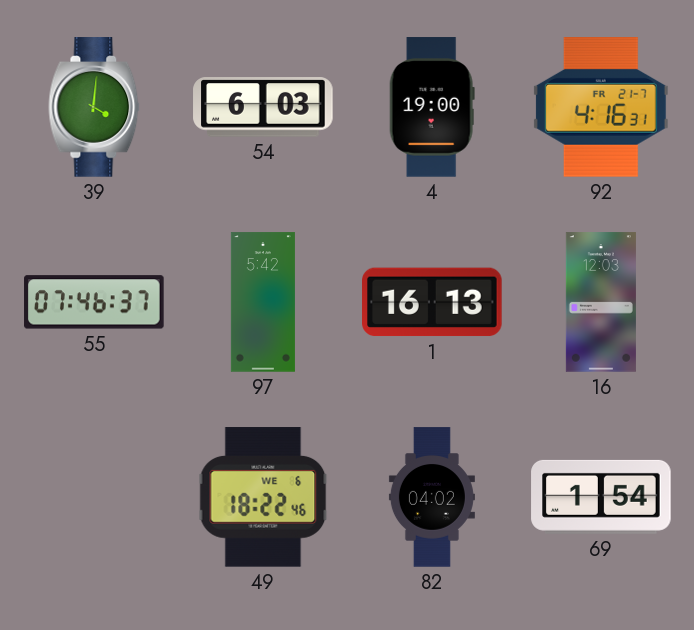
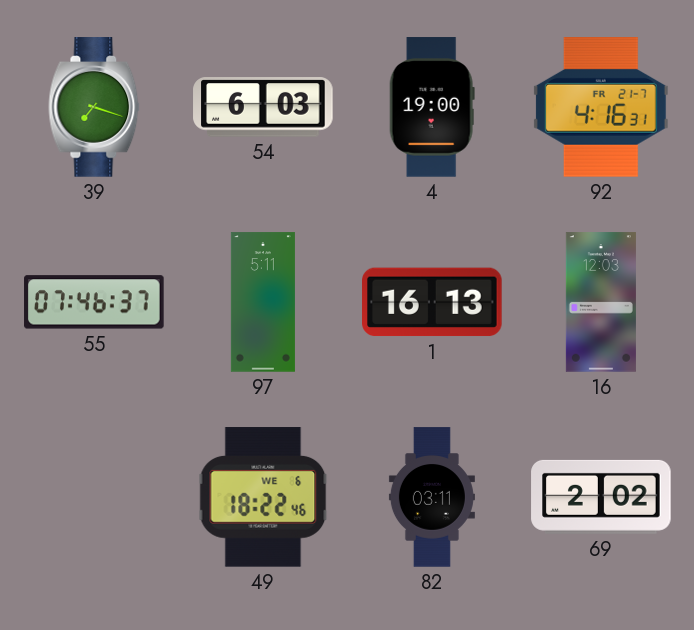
39: 4:01 -> 7:18 (94, 107)
97: 5:42 -> 5:11 (263, 302)
82: 04:02 -> 03:11 (432, 497)
69: 1:54 -> 2:02 (601, 497)
